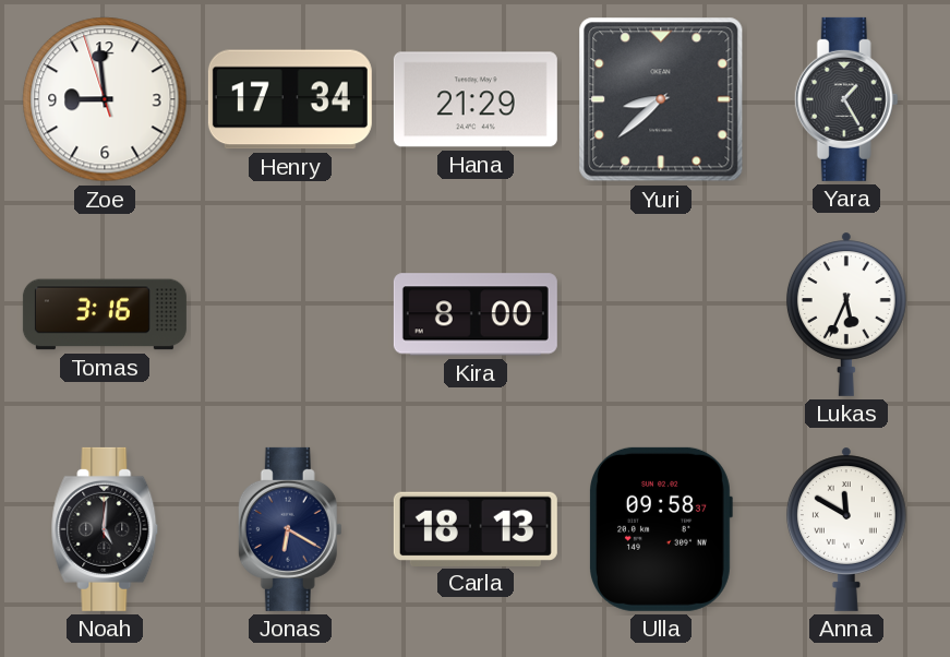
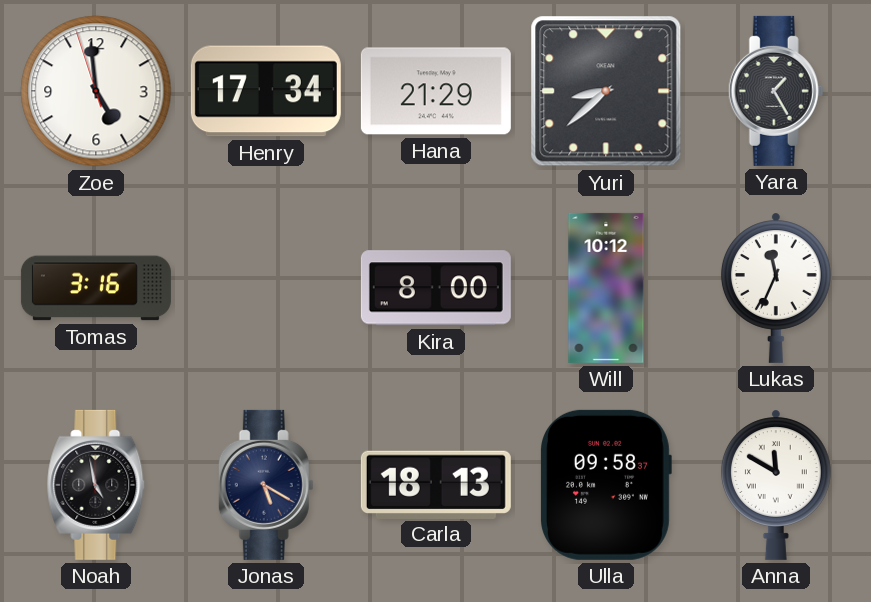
Zoe: 8:58 -> 4:58 (96, 91)
Will: none -> 10:12 (606, 288)
Lukas: 5:34 -> 11:34 (776, 288)
Noah: 5:01 -> 4:58 (96, 485)
Jonas: 6:20 -> 5:20 (266, 485)
